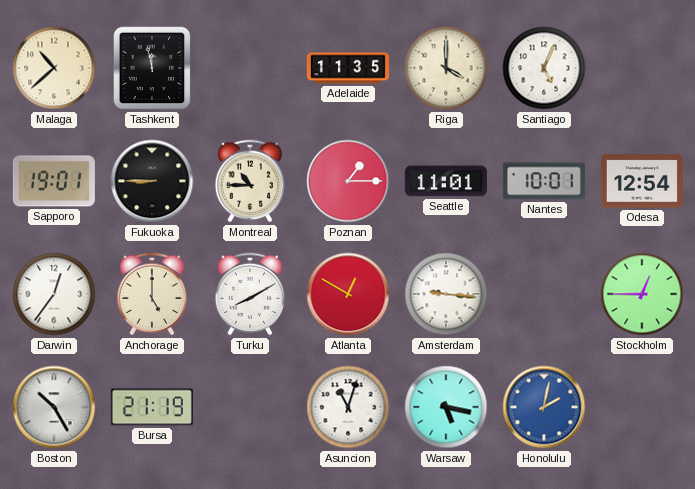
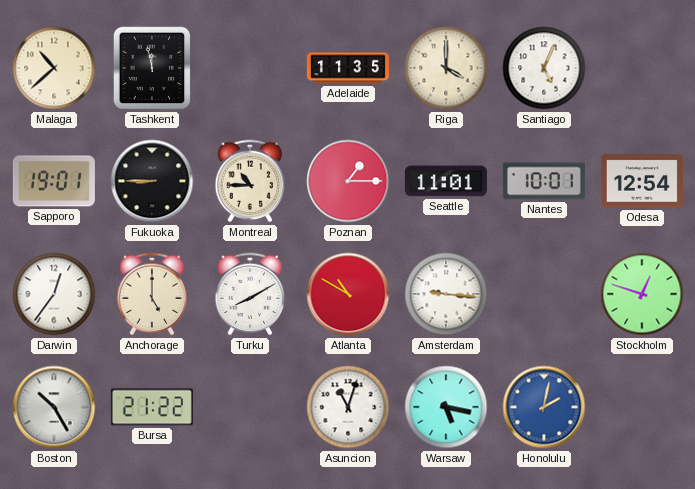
Atlanta: 12:50 -> 10:50 (348, 294)
Stockholm: 12:45 -> 12:48 (642, 294)
Bursa: 21:19 -> 21:22 (152, 407)
